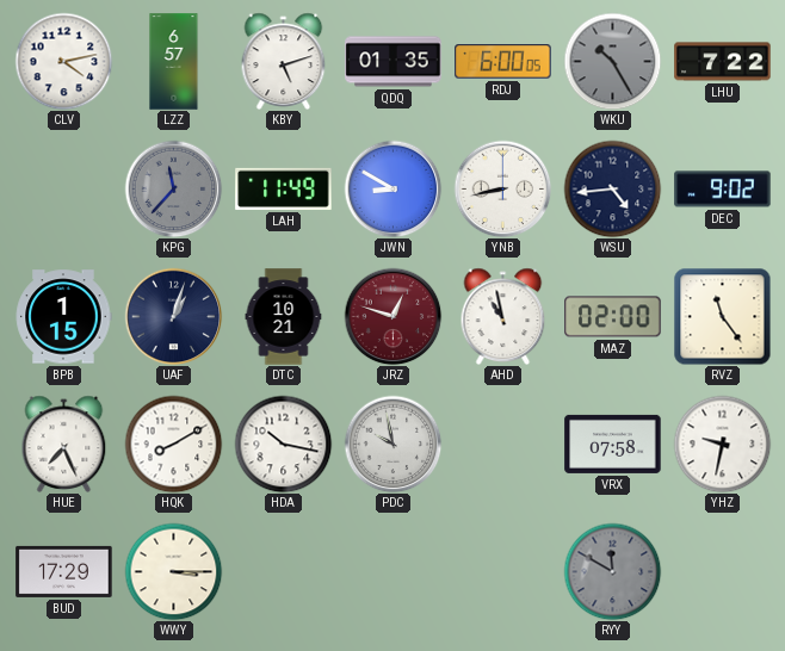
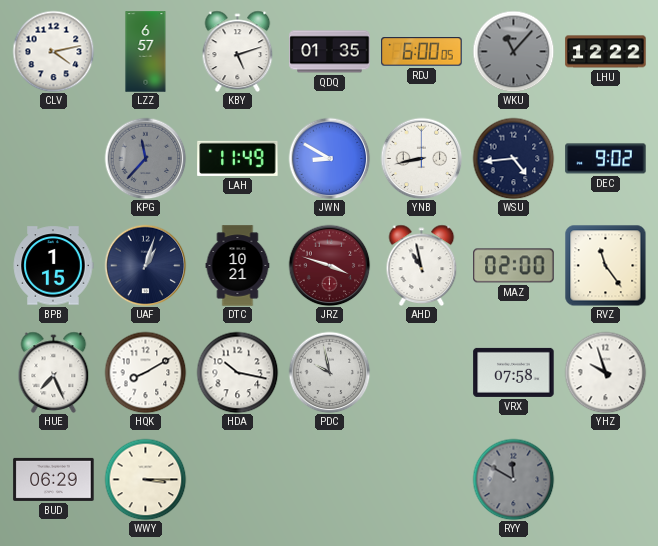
WKU: 10:25 -> 11:07 (513, 51)
LHU: 7:22 -> 12:22 (606, 52)
JRZ: 12:48 -> 3:48 (329, 265)
YHZ: 9:32 -> 9:57 (605, 372)
BUD: 17:29 -> 06:29 (54, 479)
